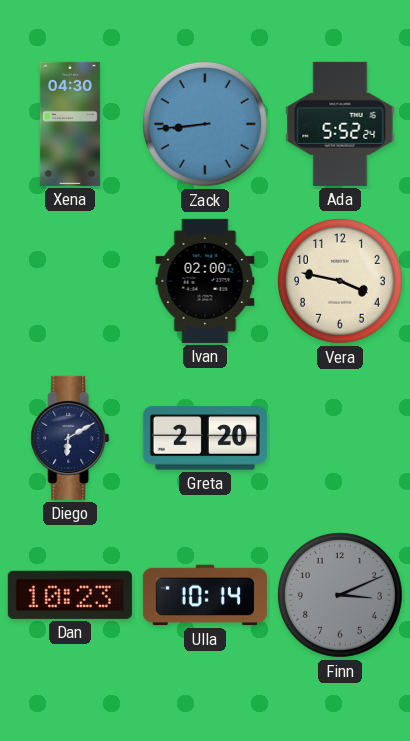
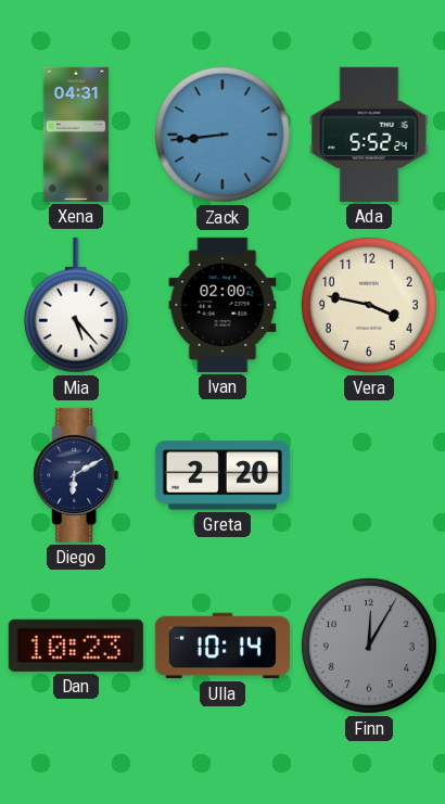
Xena: 04:30 -> 04:31 (76, 135)
Mia: none -> 5:23 (76, 305)
Finn: 3:11 -> 12:05 (369, 646)
